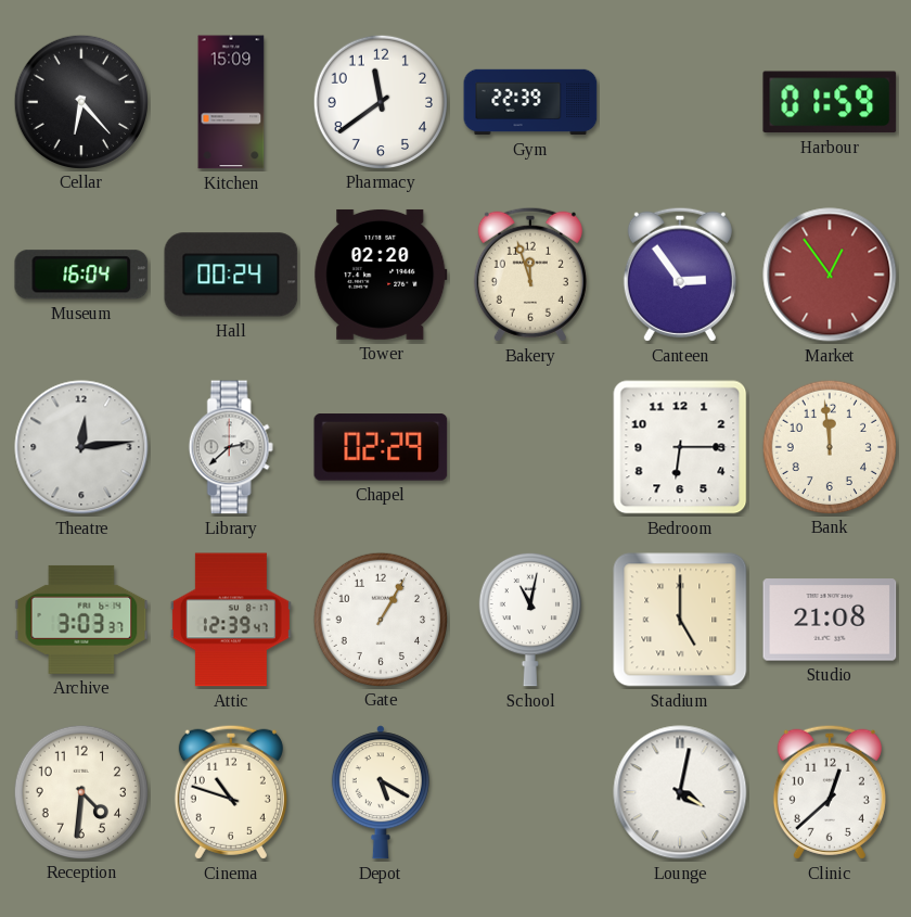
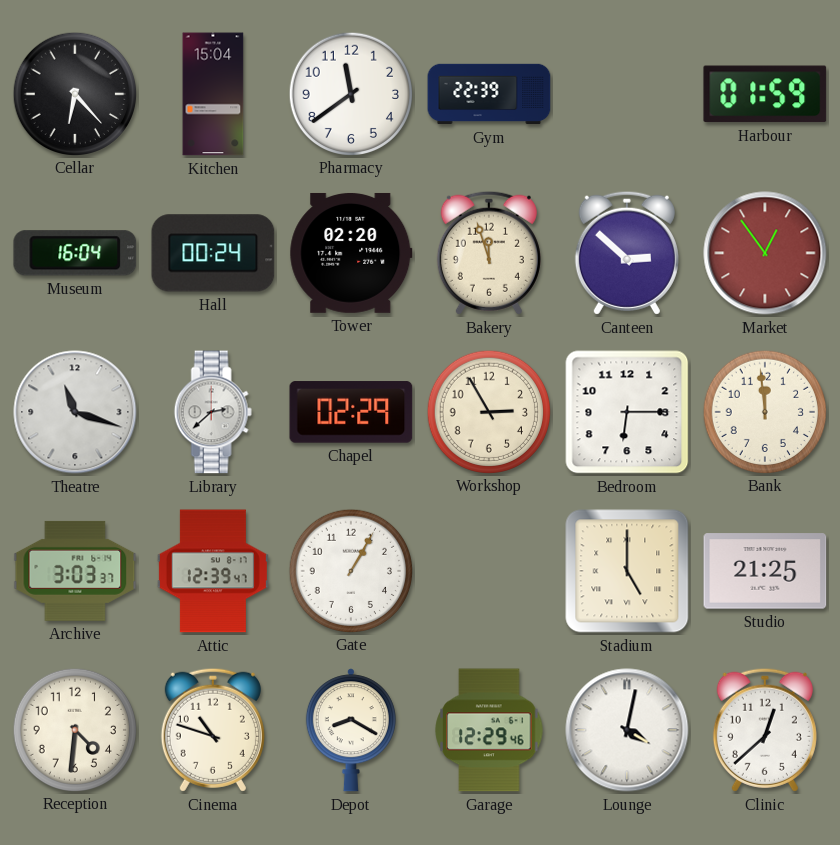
Kitchen: 15:09 -> 15:04 (213, 94)
Canteen: 2:54 -> 2:52 (627, 253)
Theatre: 12:14 -> 11:18 (75, 412)
Workshop: none -> 2:55 (488, 411)
School: 11:02 -> none (530, 620)
Studio: 21:08 -> 21:25 (765, 571)
Depot: 5:20 -> 8:20 (351, 730)
Garage: none -> 12:29 (489, 730)
